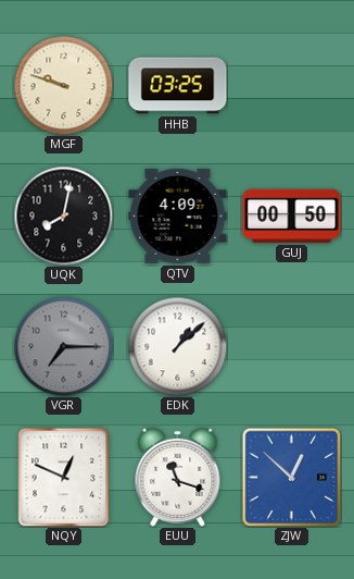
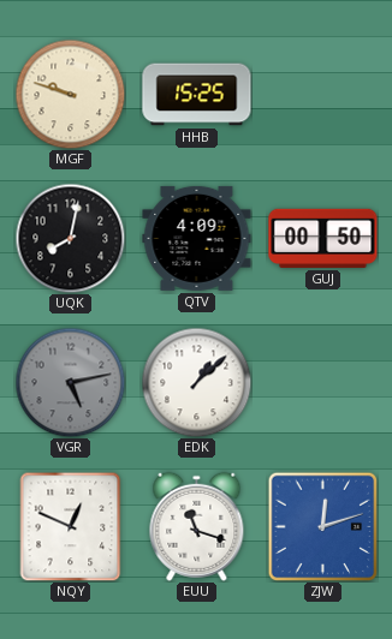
HHB: 03:25 -> 15:25 (197, 95)
VGR: 7:15 -> 5:13 (70, 382)
ZJW: 12:52 -> 12:12 (322, 526)
